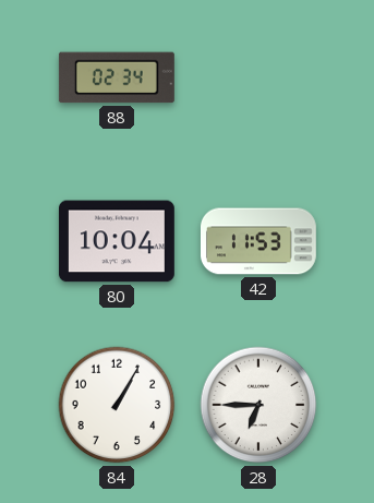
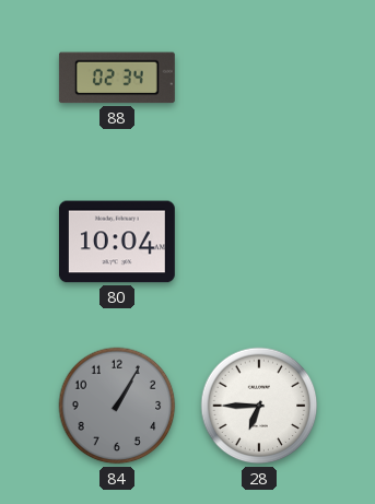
42: 11:53 -> none (258, 241)
84 dial: white -> grey (117, 406)
